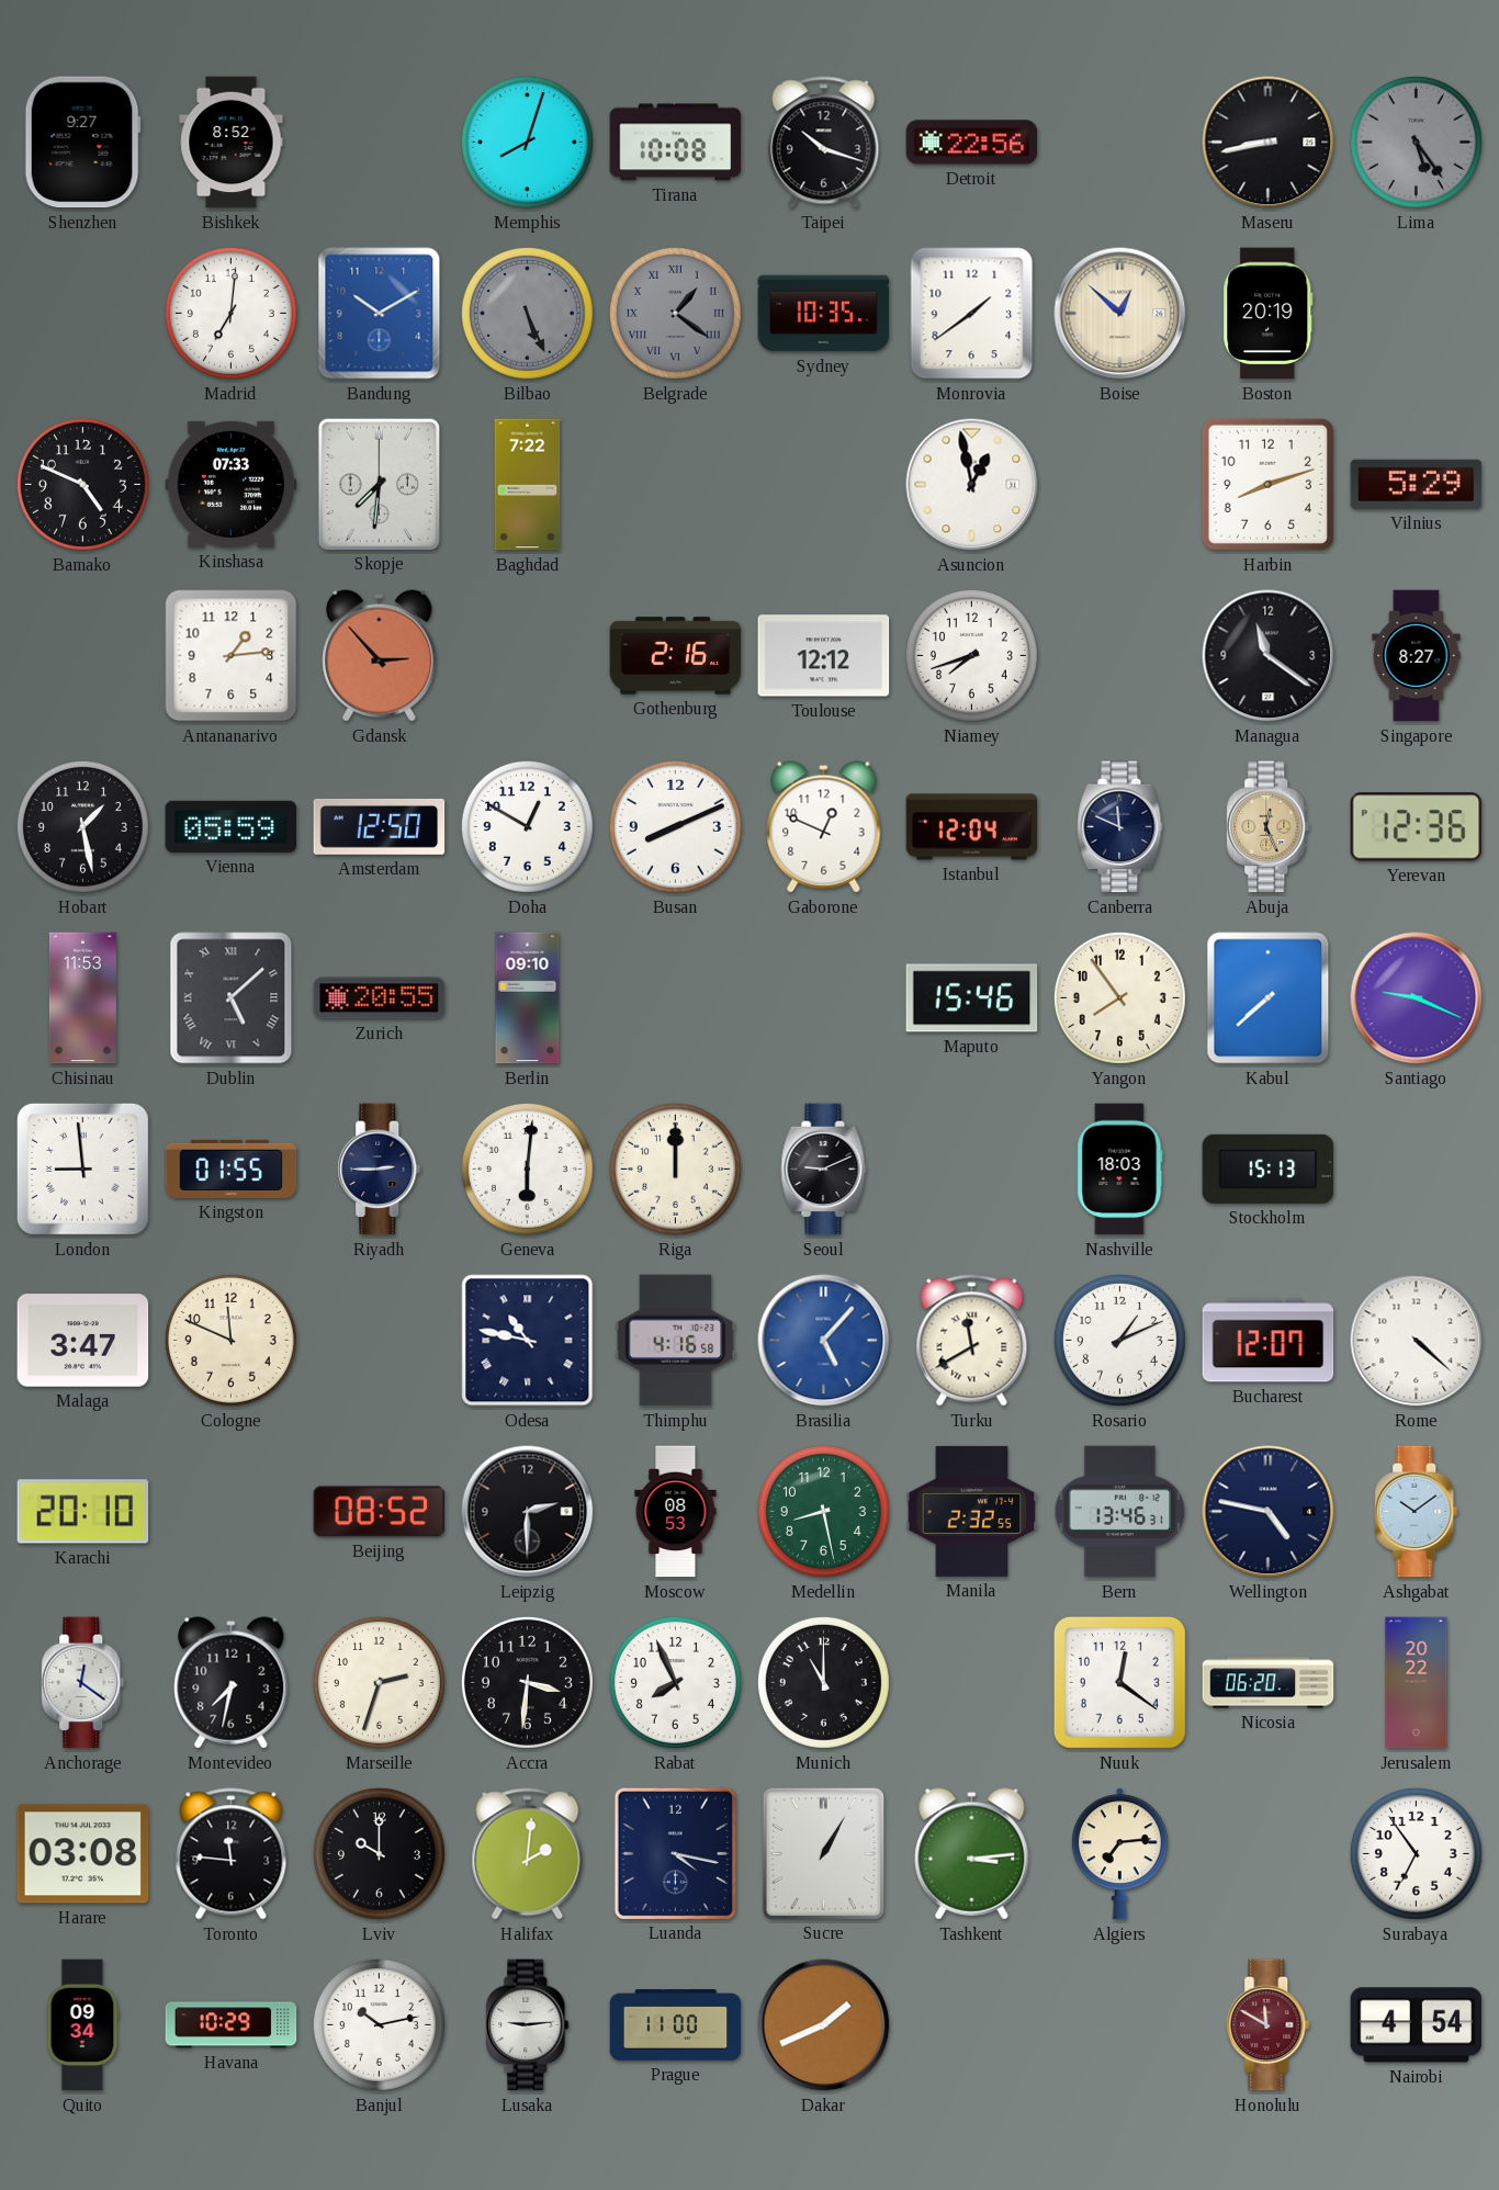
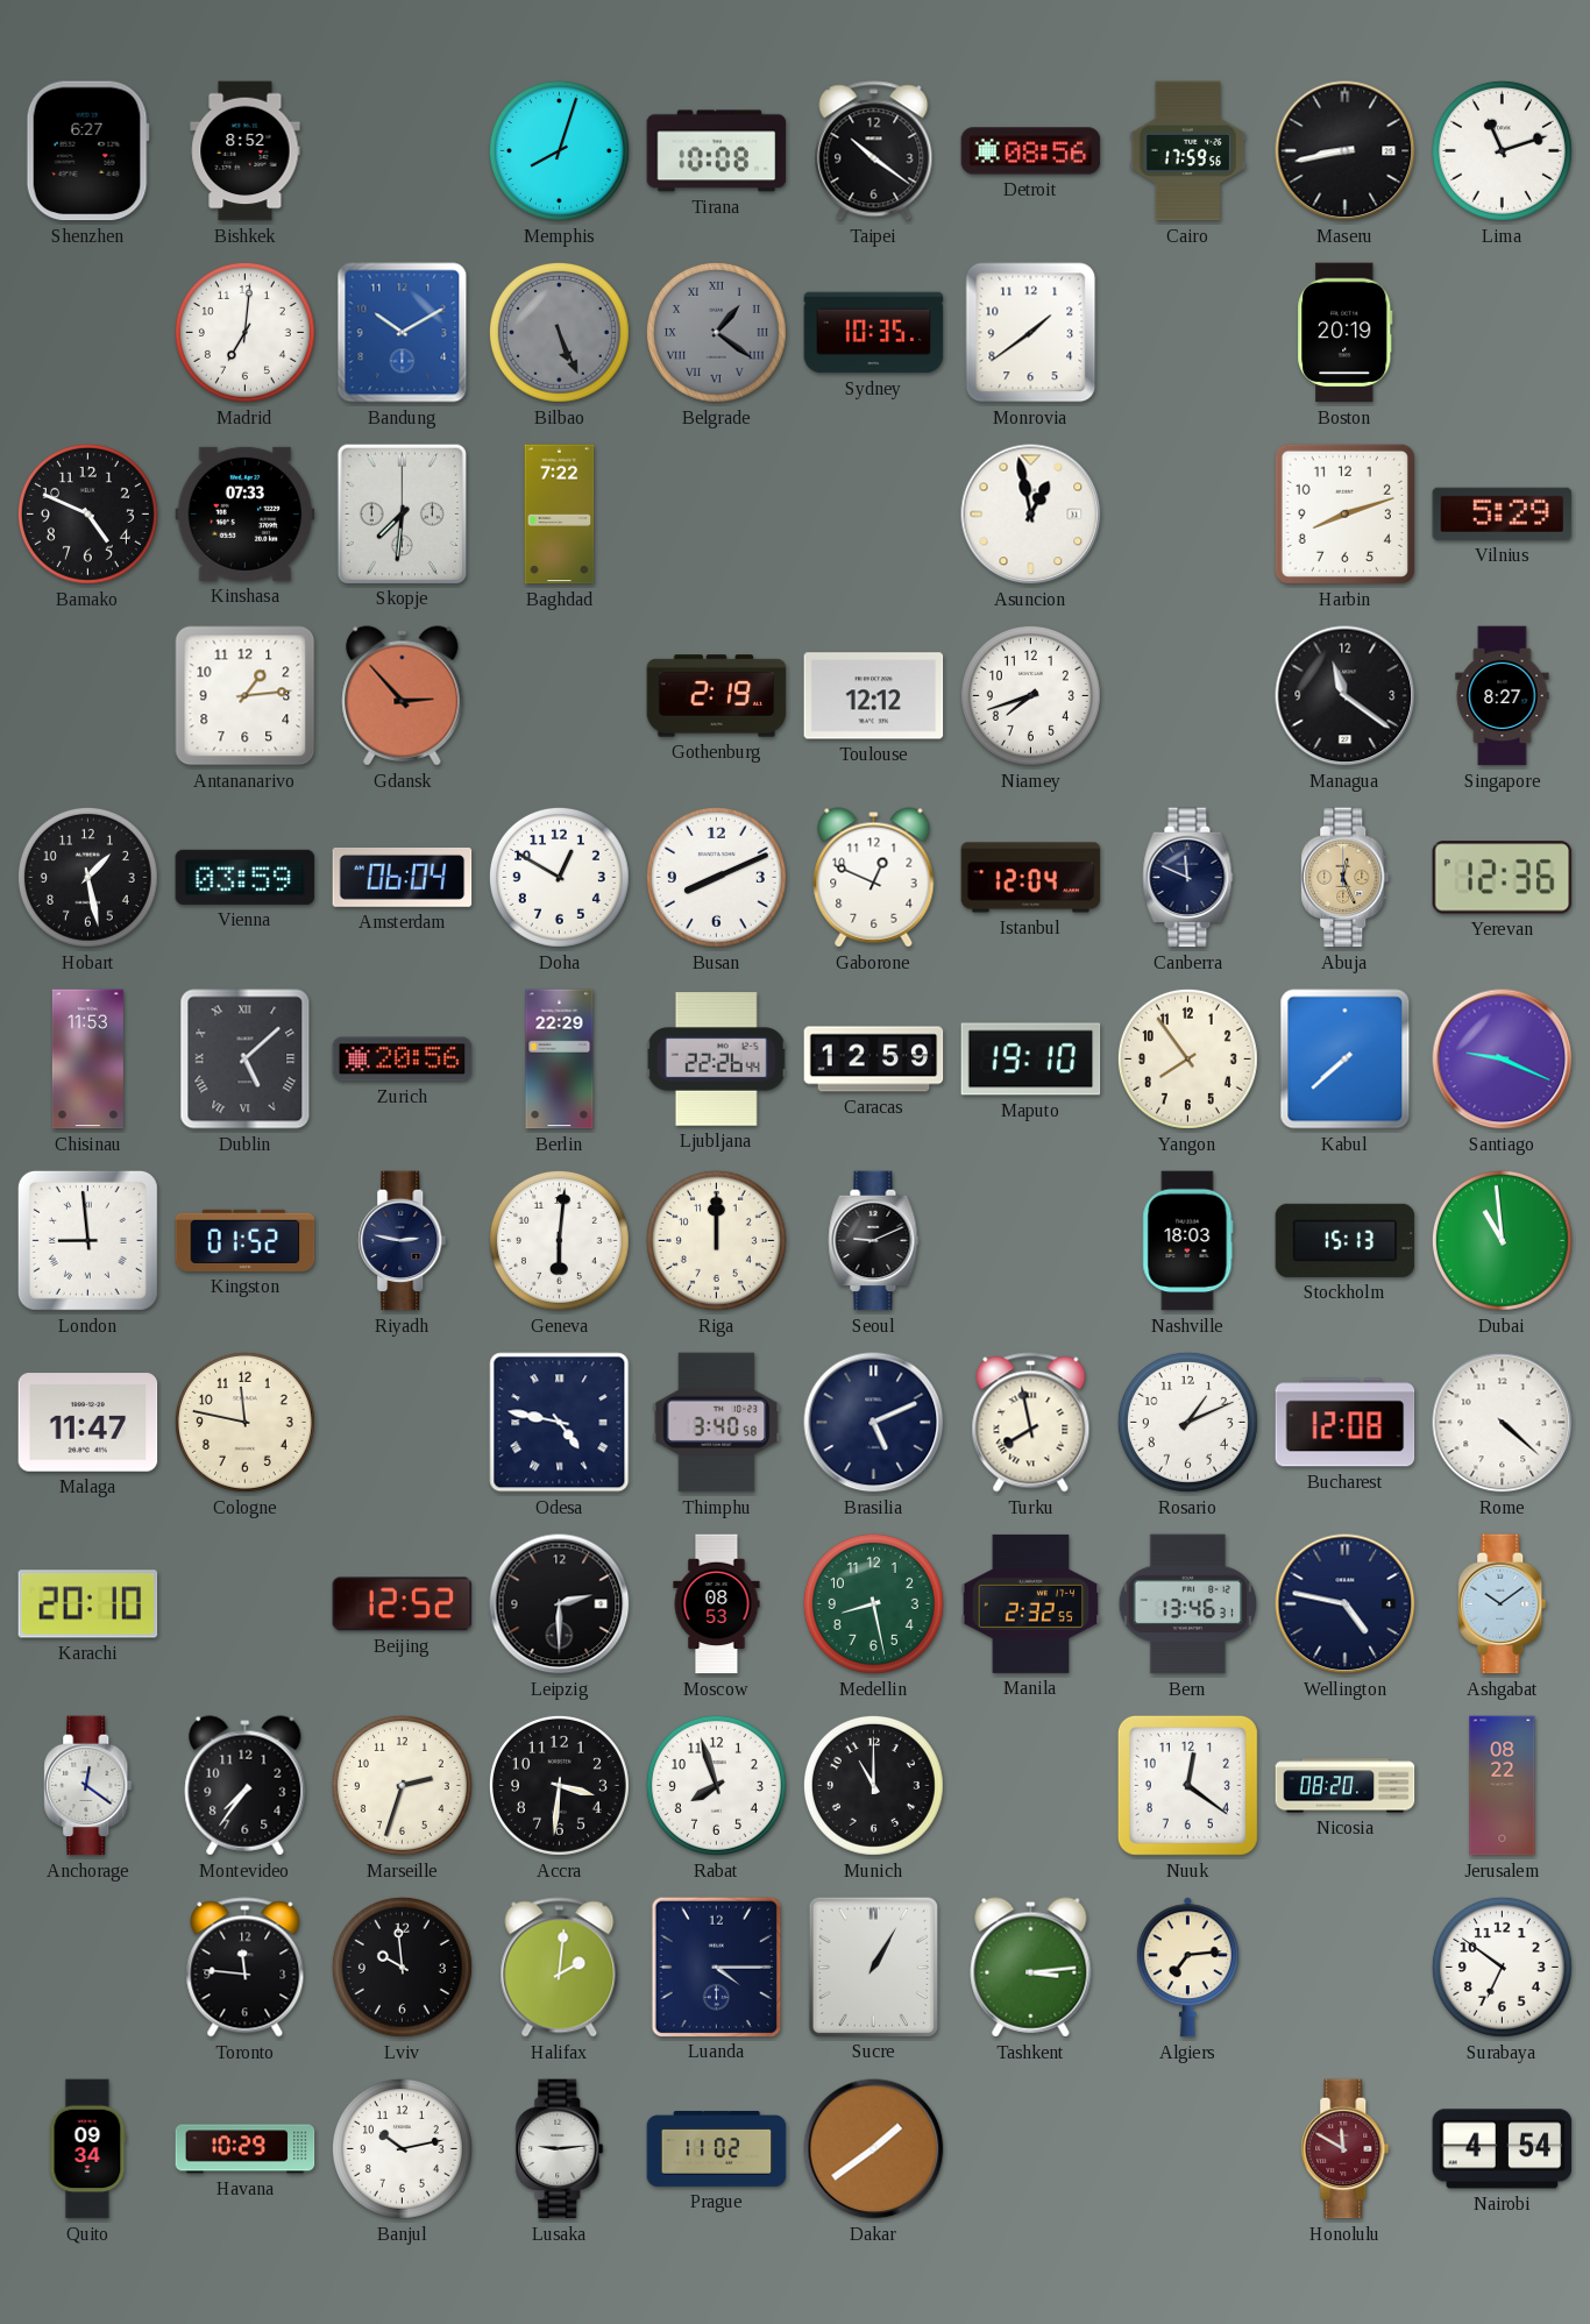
Shenzhen: 9:27 -> 6:27 (87, 151)
Taipei: 10:18 -> 10:21 (874, 151)
Detroit: 22:56 -> 08:56 (1031, 151)
Cairo: none -> 17:59 (1188, 151)
Lima: 5:24 -> 11:12 (1502, 150)
Lima dial: grey -> white (1502, 150)
Boise: 12:52 -> none (1120, 314)
Gothenburg: 2:16 -> 2:19 (717, 696)
Vienna: 05:59 -> 03:59 (246, 877)
Amsterdam: 12:50 -> 06:04 (403, 877)
Zurich: 20:55 -> 20:56 (403, 1060)
Berlin: 09:10 -> 22:29 (560, 1060)
Ljubljana: none -> 22:26 (716, 1060)
Caracas: none -> 12:59 (874, 1060)
Maputo: 15:46 -> 19:10 (1031, 1060)
Kingston: 01:55 -> 01:52 (246, 1240)
Riyadh: 2:45 -> 2:47 (403, 1241)
Dubai: none -> 10:59 (1502, 1240)
Malaga: 3:47 -> 11:47 (88, 1423)
Cologne: 11:49 -> 11:47 (244, 1422)
Odesa: 10:47 -> 4:47 (560, 1423)
Thimphu: 4:16 -> 3:40 (717, 1423)
Brasilia: 5:07 -> 5:11 (874, 1423)
Brasilia dial: blue -> navy (874, 1423)
Turku: 11:40 -> 7:58 (1031, 1423)
Bucharest: 12:07 -> 12:08 (1346, 1423)
Beijing: 08:52 -> 12:52 (403, 1604)
Montevideo: 7:32 -> 7:36 (246, 1786)
Rabat: 7:56 -> 7:57 (716, 1785)
Nicosia: 06:20 -> 08:20 (1346, 1786)
Jerusalem: 20:22 -> 08:22 (1503, 1786)
Harare: 03:08 -> none (83, 1854)
Lviv: 10:00 -> 9:59 (402, 1967)
Luanda: 4:17 -> 4:15 (716, 1967)
Surabaya: 6:54 -> 6:51 (1502, 1967)
Prague: 11:00 -> 11:02 (717, 2149)
Dakar: 1:41 -> 1:39 (874, 2149)
